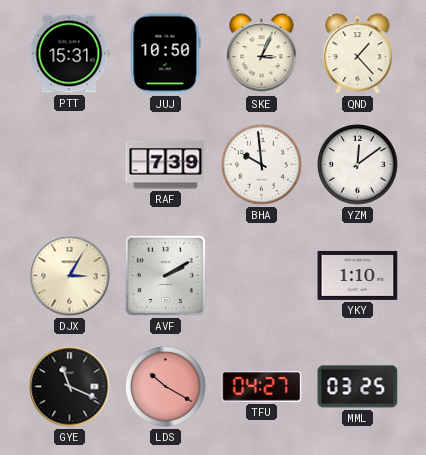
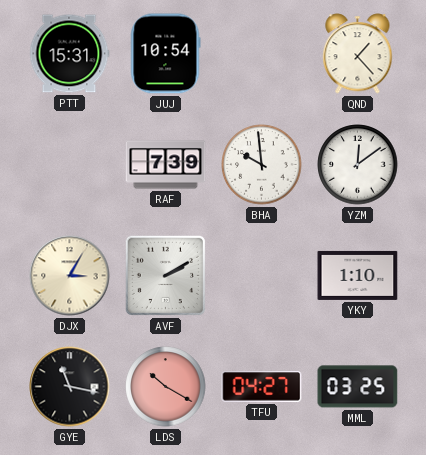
JUJ: 10:50 -> 10:54 (165, 54)
SKE: 3:04 -> none (262, 54)
GYE: 11:19 -> 11:17 (70, 387)
